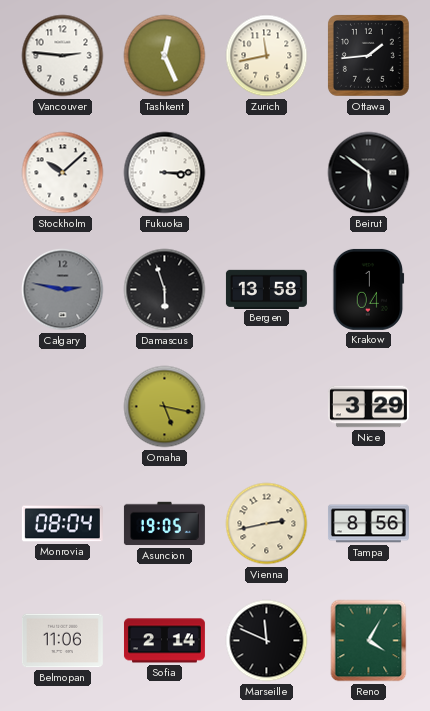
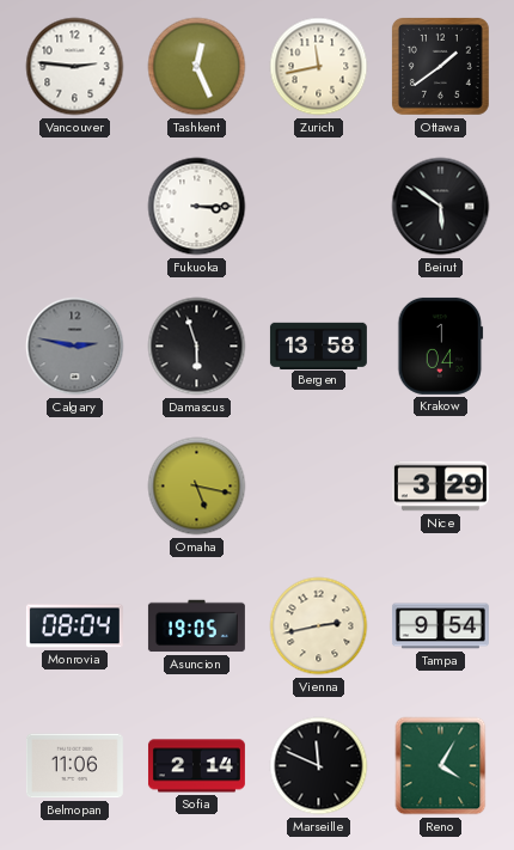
Ottawa: 1:44 -> 1:39 (440, 66)
Stockholm: 10:08 -> none (63, 173)
Tampa: 8:56 -> 9:54 (440, 626)
